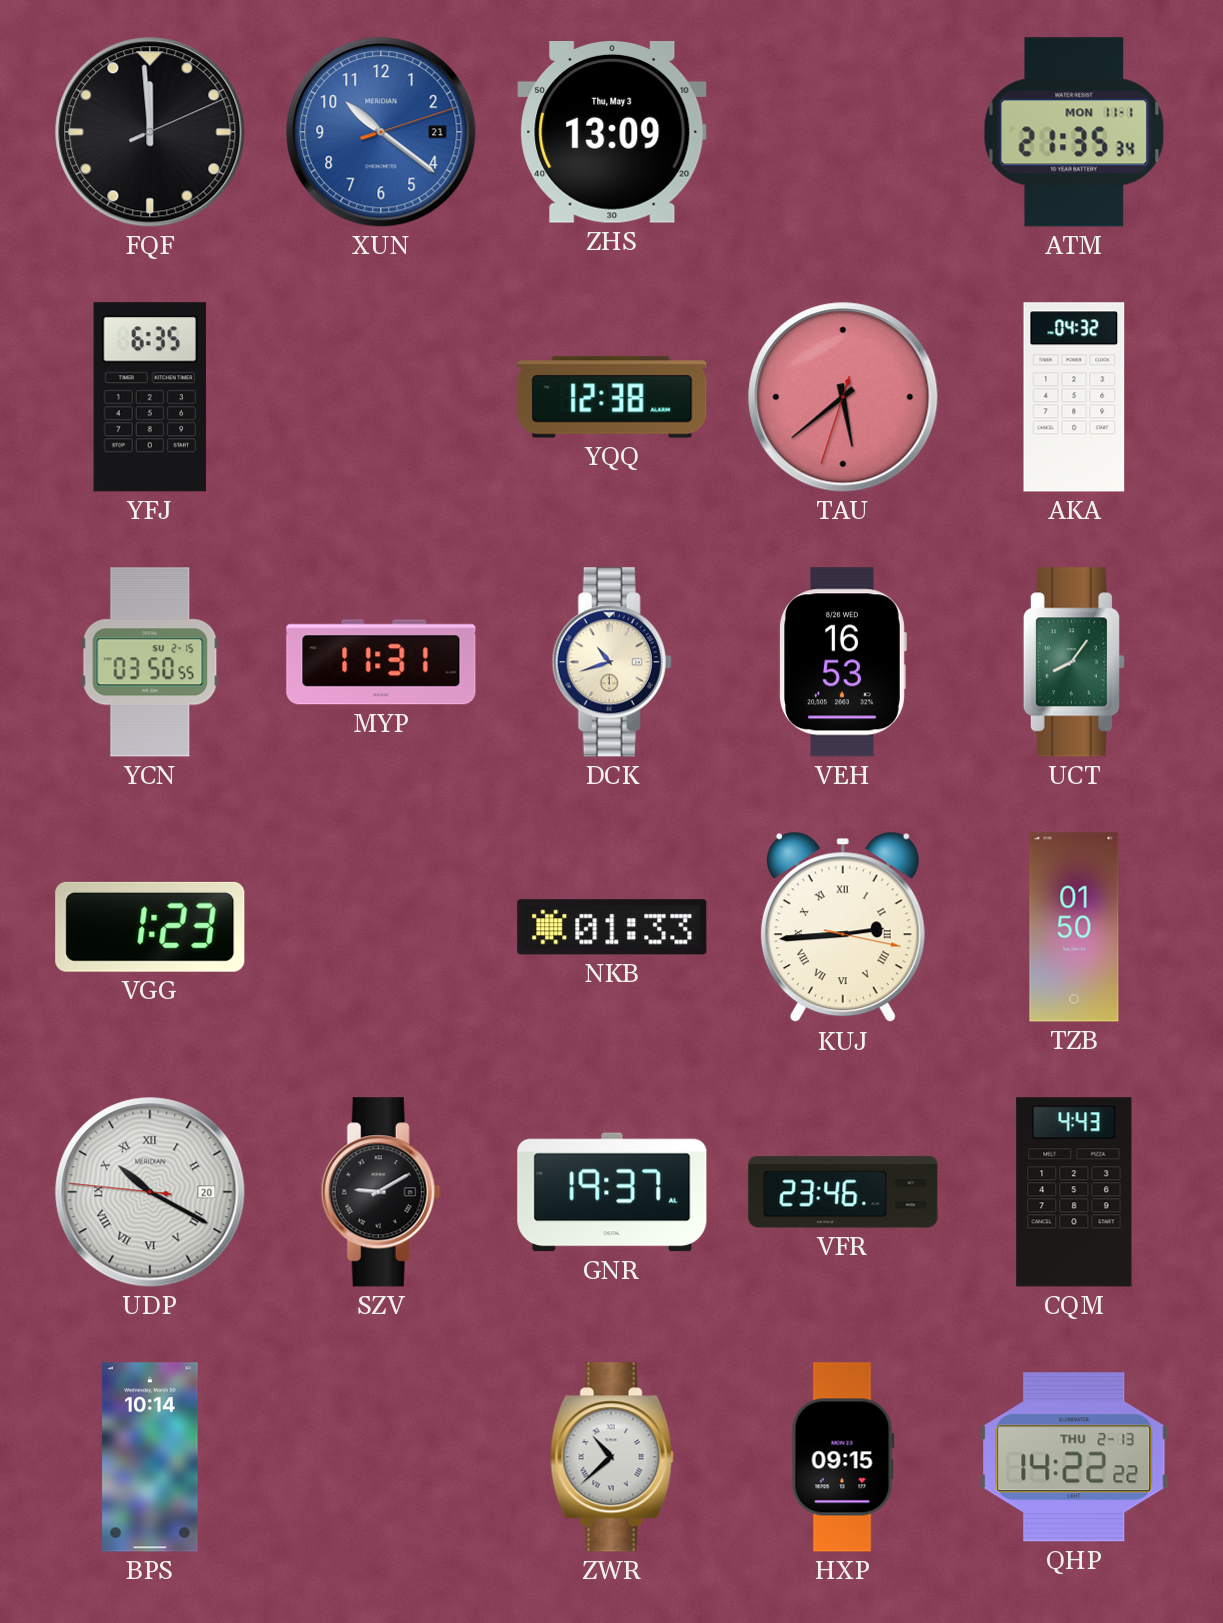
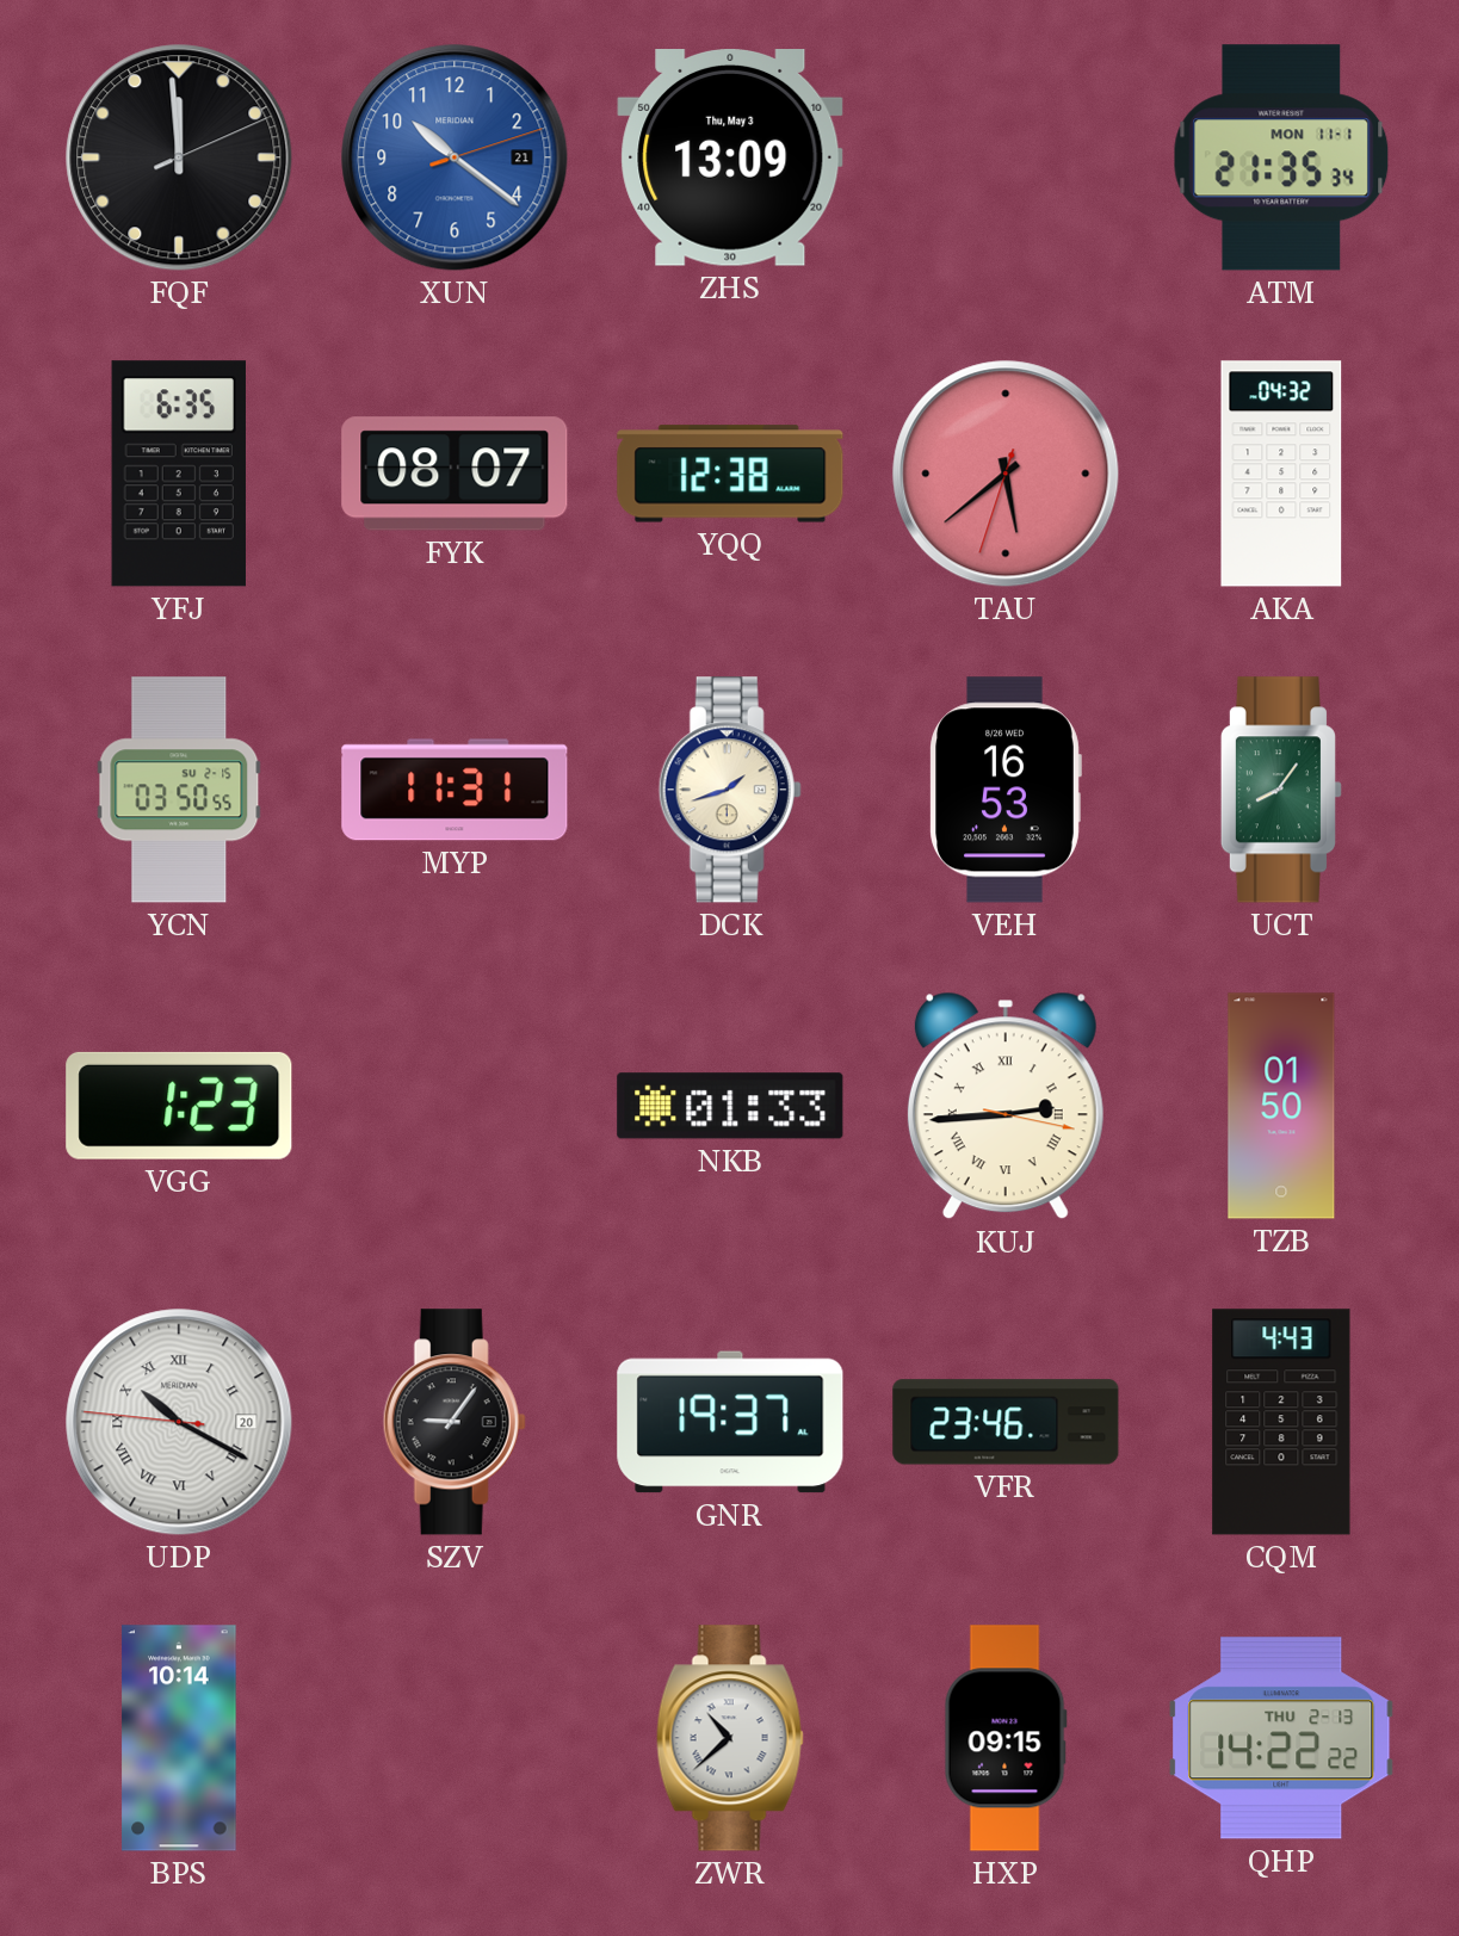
FYK: none -> 08:07 (455, 474)
DCK: 10:42 -> 1:42 (730, 790)
SZV: 9:10 -> 9:06 (455, 1422)
